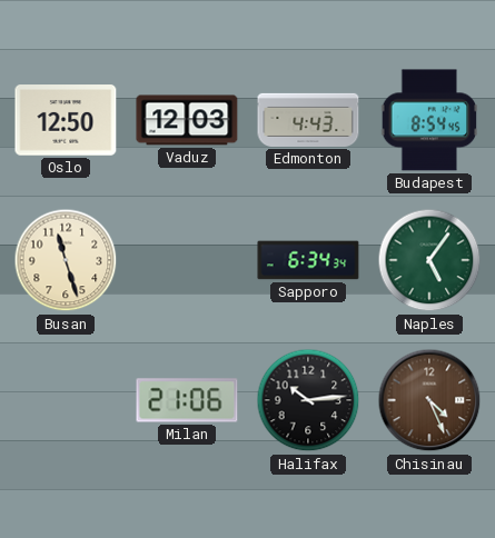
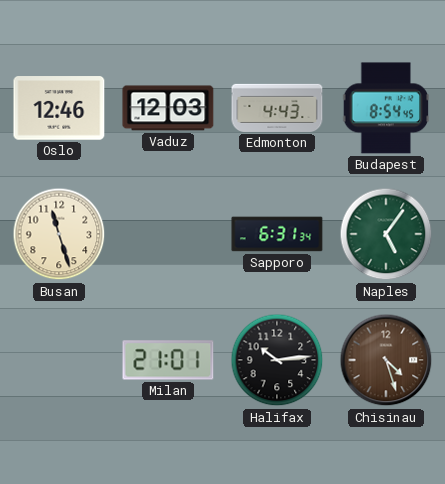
Oslo: 12:50 -> 12:46 (59, 108)
Sapporo: 6:34 -> 6:31 (277, 234)
Milan: 21:06 -> 21:01 (168, 360)
Chisinau: 4:26 -> 4:27 (386, 360)
